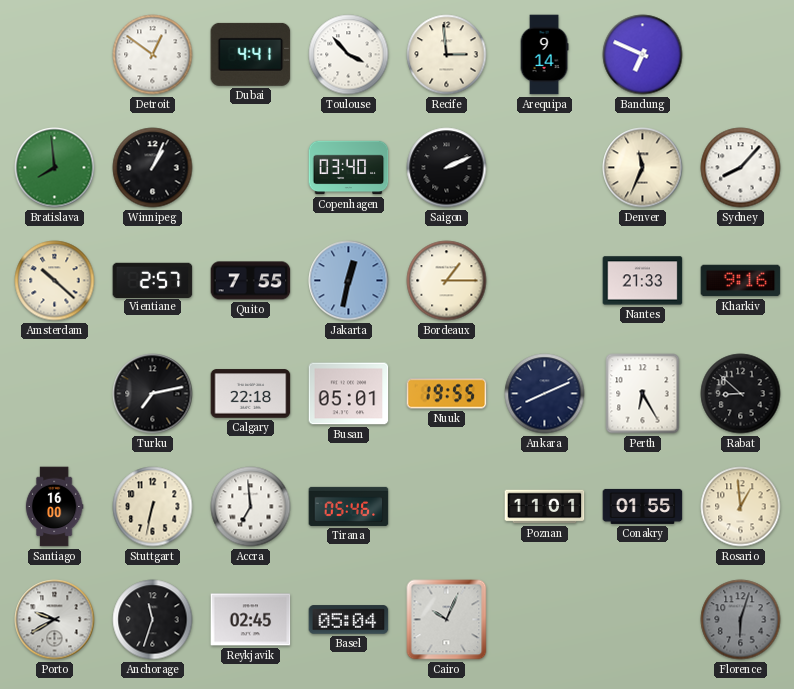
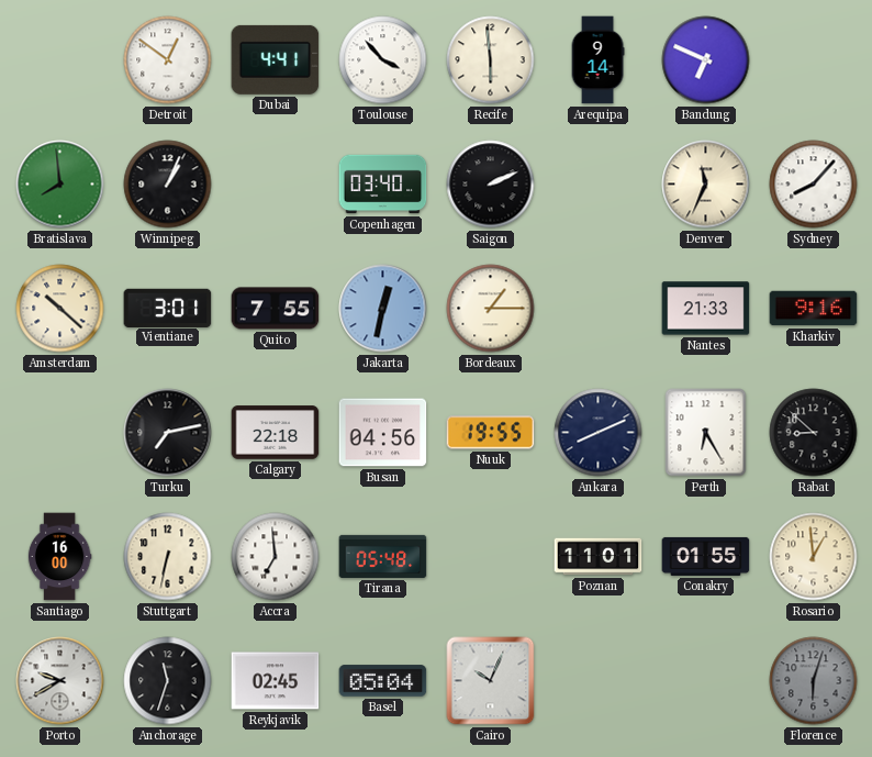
Recife: 2:59 -> 5:59 (491, 60)
Vientiane: 2:57 -> 3:01 (168, 308)
Busan: 05:01 -> 04:56 (383, 433)
Tirana: 05:46 -> 05:48 (383, 556)
